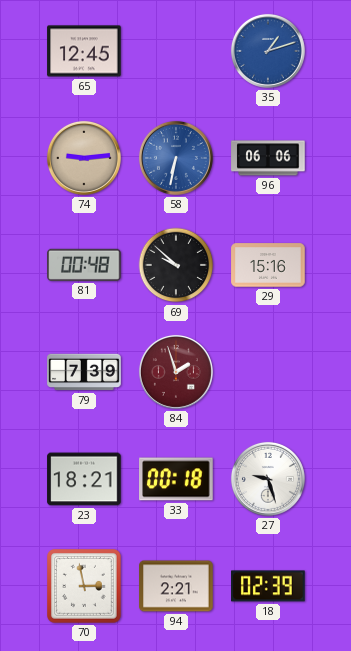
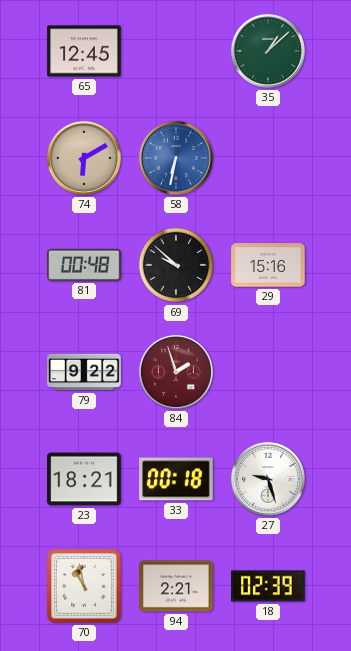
35: 1:12 -> 1:08 (268, 51)
35 dial: blue -> green (268, 51)
74: 9:14 -> 6:10 (84, 158)
96: 06:06 -> none (268, 158)
79: 7:39 -> 9:22 (84, 372)
70: 2:58 -> 10:58 (85, 587)
